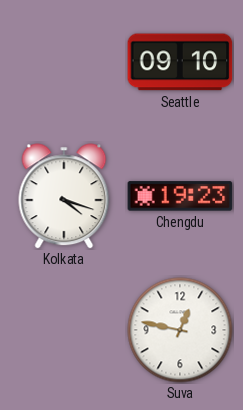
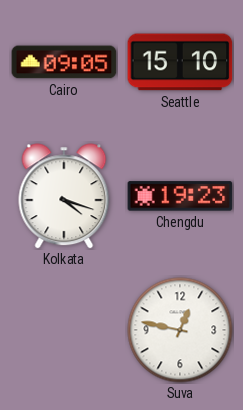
Cairo: none -> 09:05 (64, 62)
Seattle: 09:10 -> 15:10 (180, 62)
